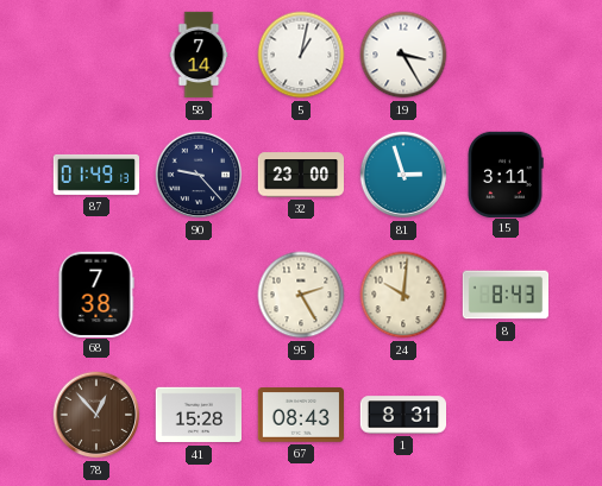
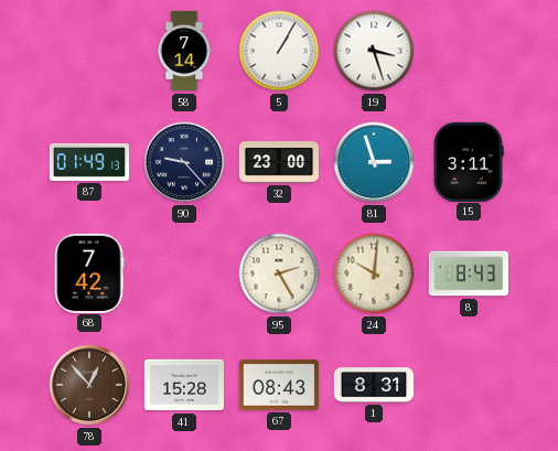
5: 1:02 -> 1:05 (279, 51)
19: 3:25 -> 3:27 (374, 51)
68: 7:38 -> 7:42 (89, 272)
